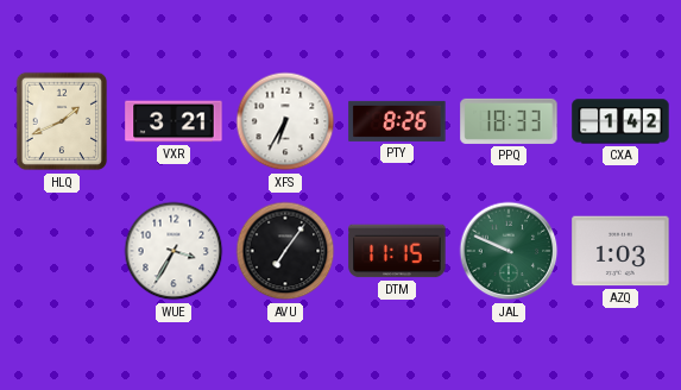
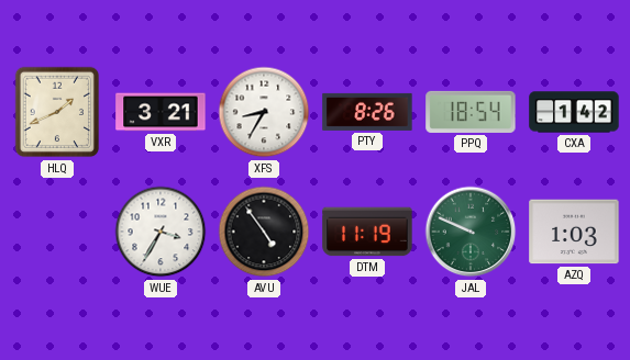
XFS: 6:35 -> 8:35 (264, 112)
PPQ: 18:33 -> 18:54 (471, 112)
AVU: 7:06 -> 4:54 (264, 232)
DTM: 11:15 -> 11:19 (367, 232)
